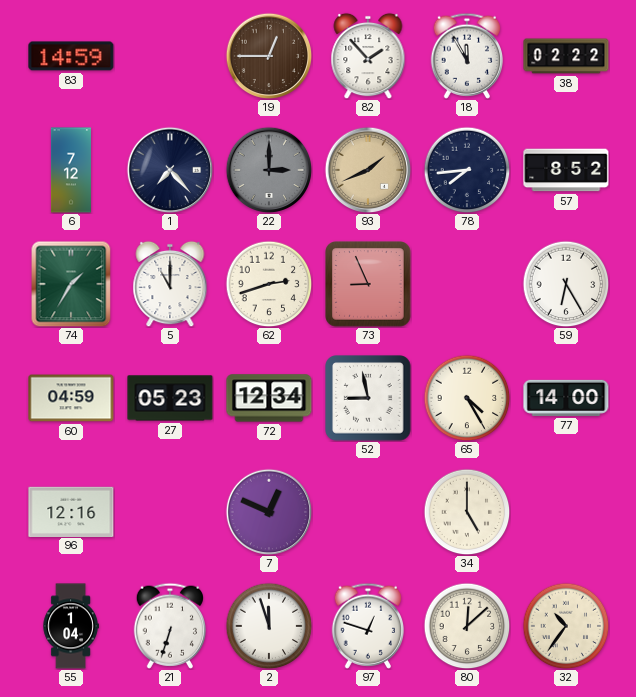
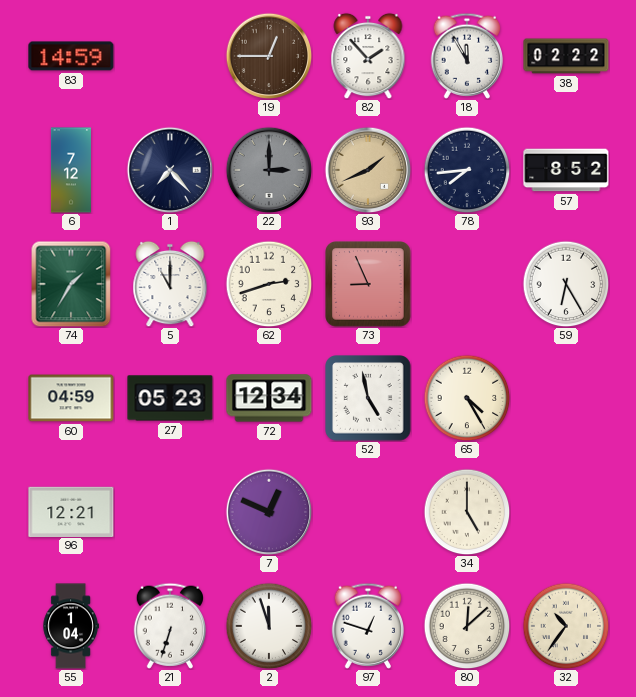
52: 8:58 -> 4:58 (368, 398)
77: 14:00 -> none (566, 398)
96: 12:16 -> 12:21 (71, 511)
